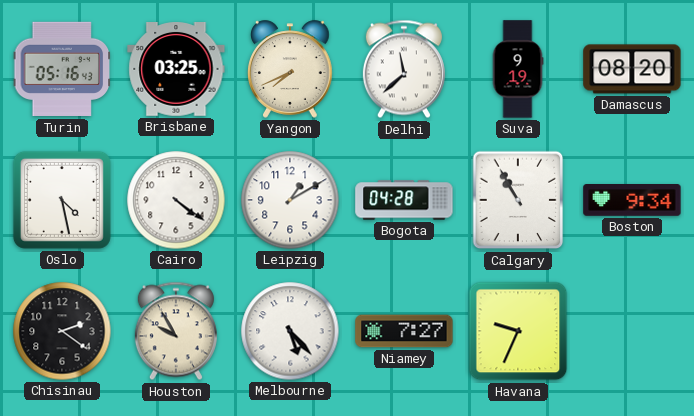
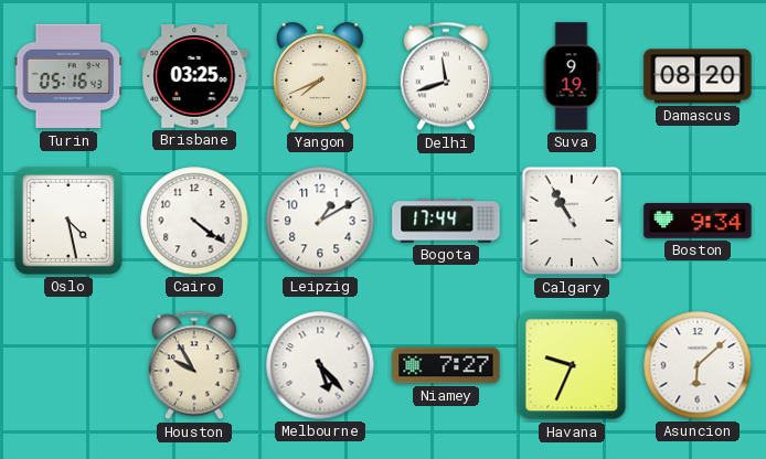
Delhi: 11:38 -> 11:42 (446, 76)
Bogota: 04:28 -> 17:44 (446, 221)
Chisinau: 2:21 -> none (62, 331)
Asuncion: none -> 6:08 (698, 365)
